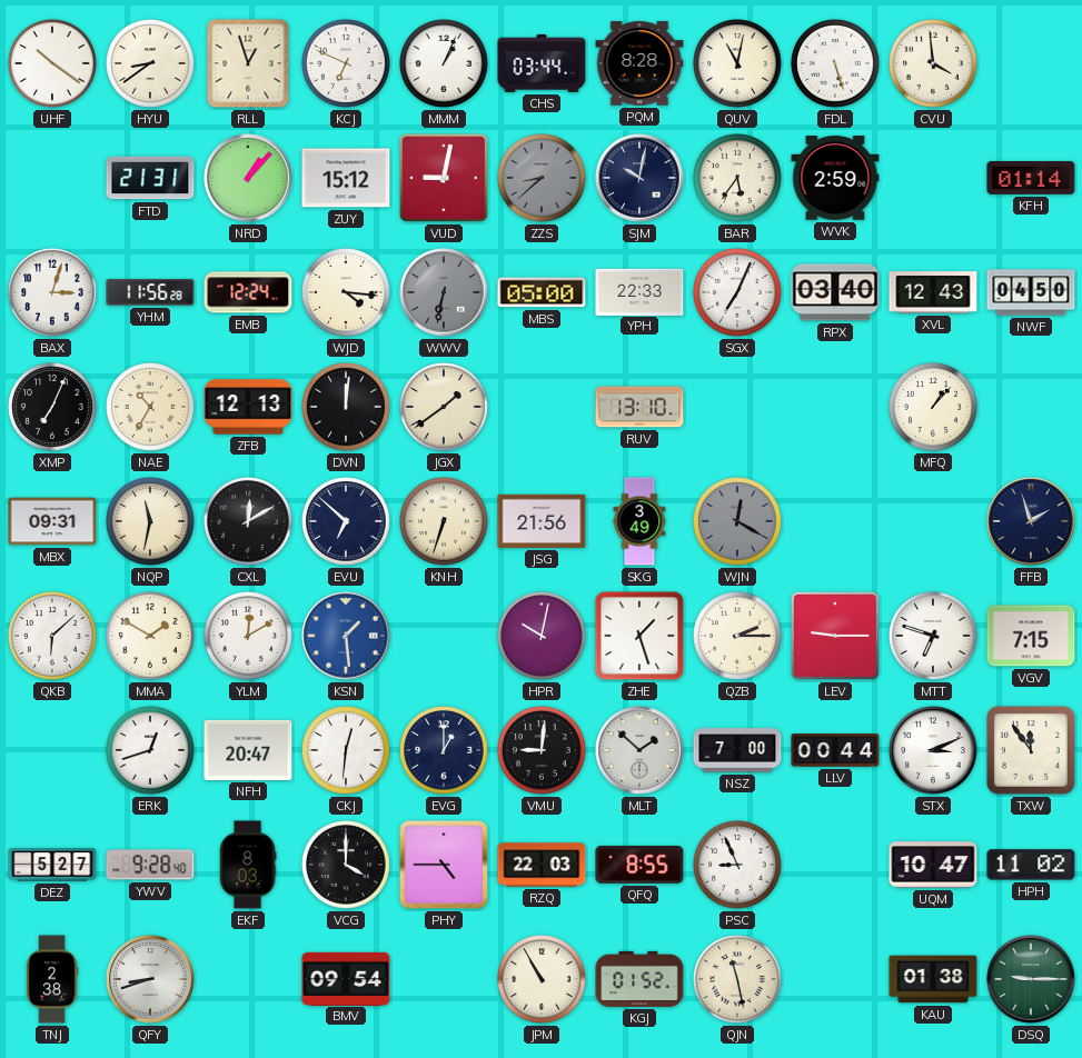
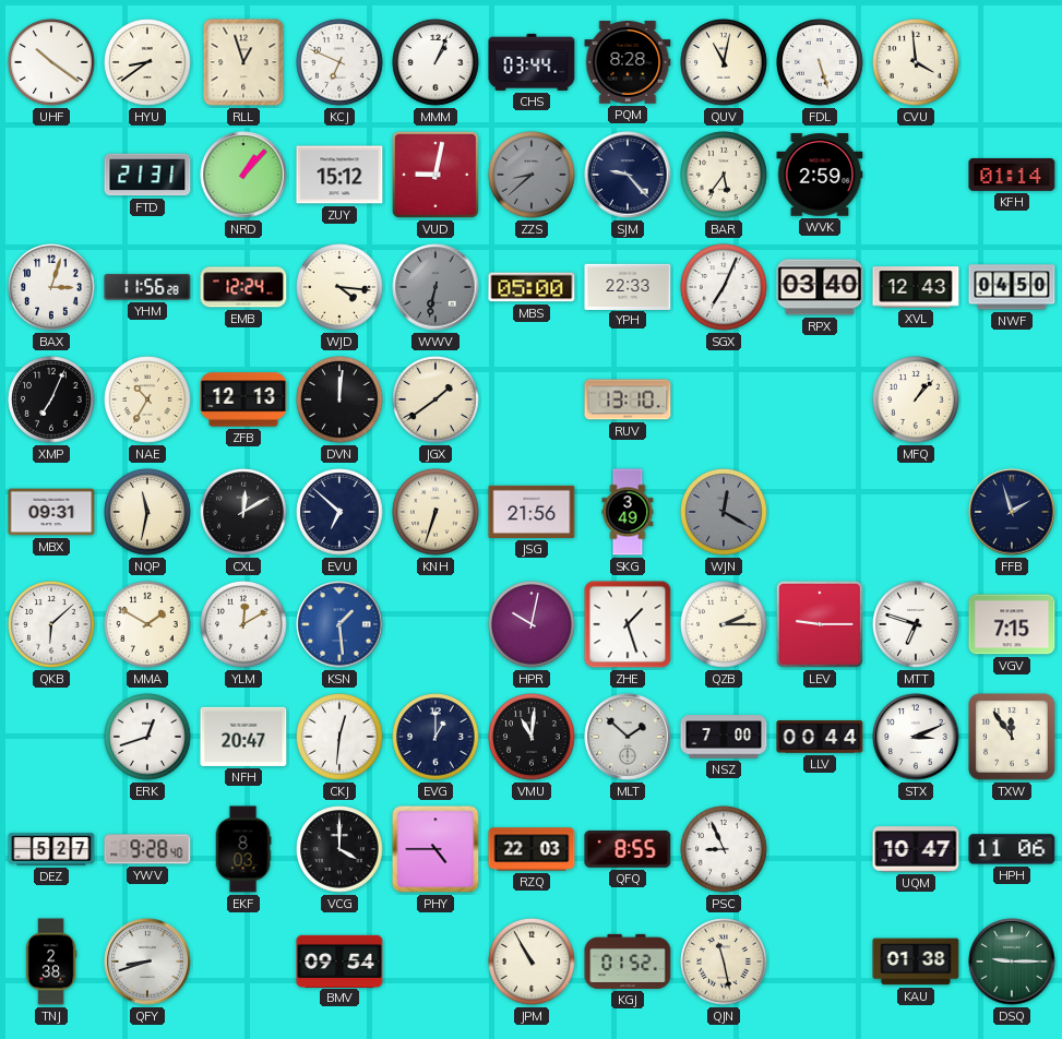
SJM: 10:02 -> 9:23 (628, 175)
VMU: 9:01 -> 11:01 (532, 737)
HPH: 11:02 -> 11:06 (1012, 849)
